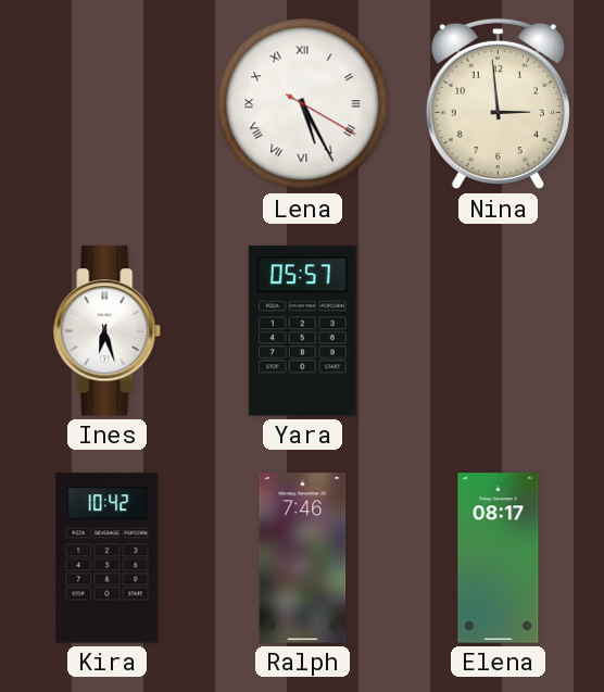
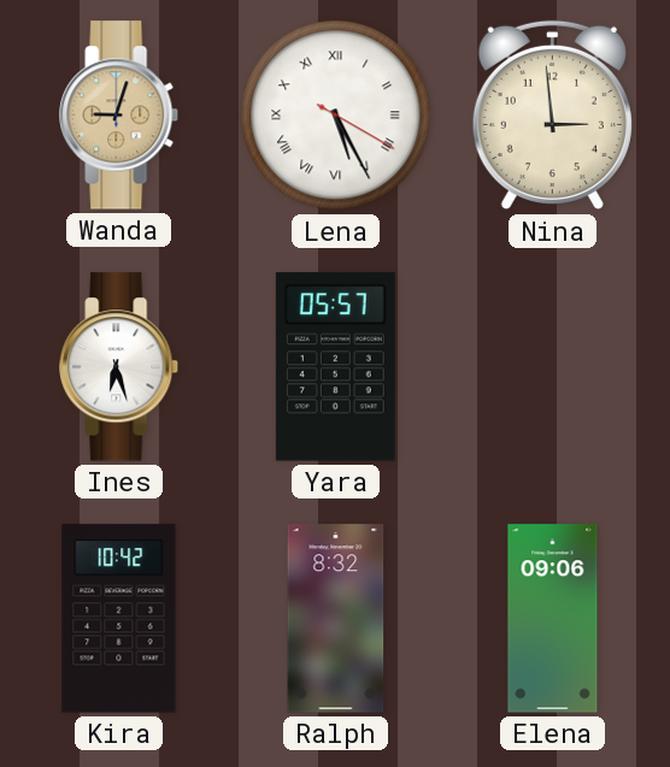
Wanda: none -> 9:03 (119, 116)
Ralph: 7:46 -> 8:32 (336, 619)
Elena: 08:17 -> 09:06 (553, 619)
